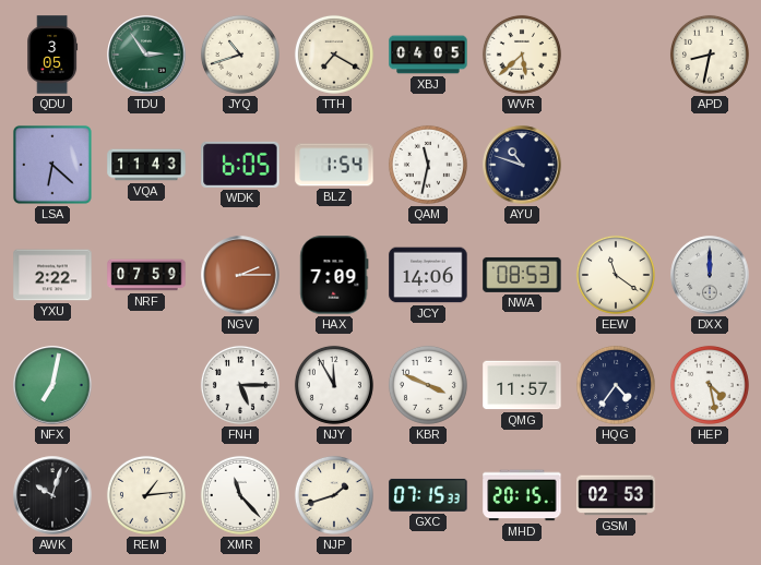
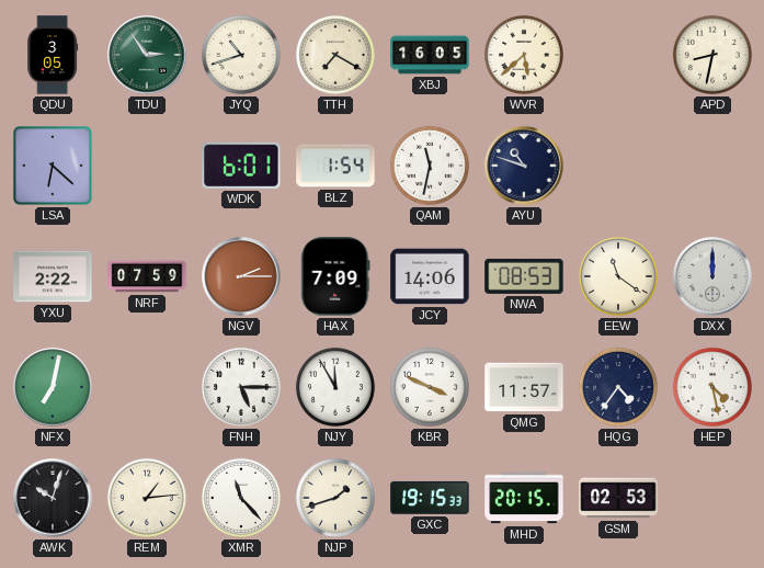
XBJ: 04:05 -> 16:05 (430, 55)
VQA: 11:43 -> none (146, 165)
WDK: 6:05 -> 6:01 (241, 166)
GXC: 07:15 -> 19:15 (430, 498)
